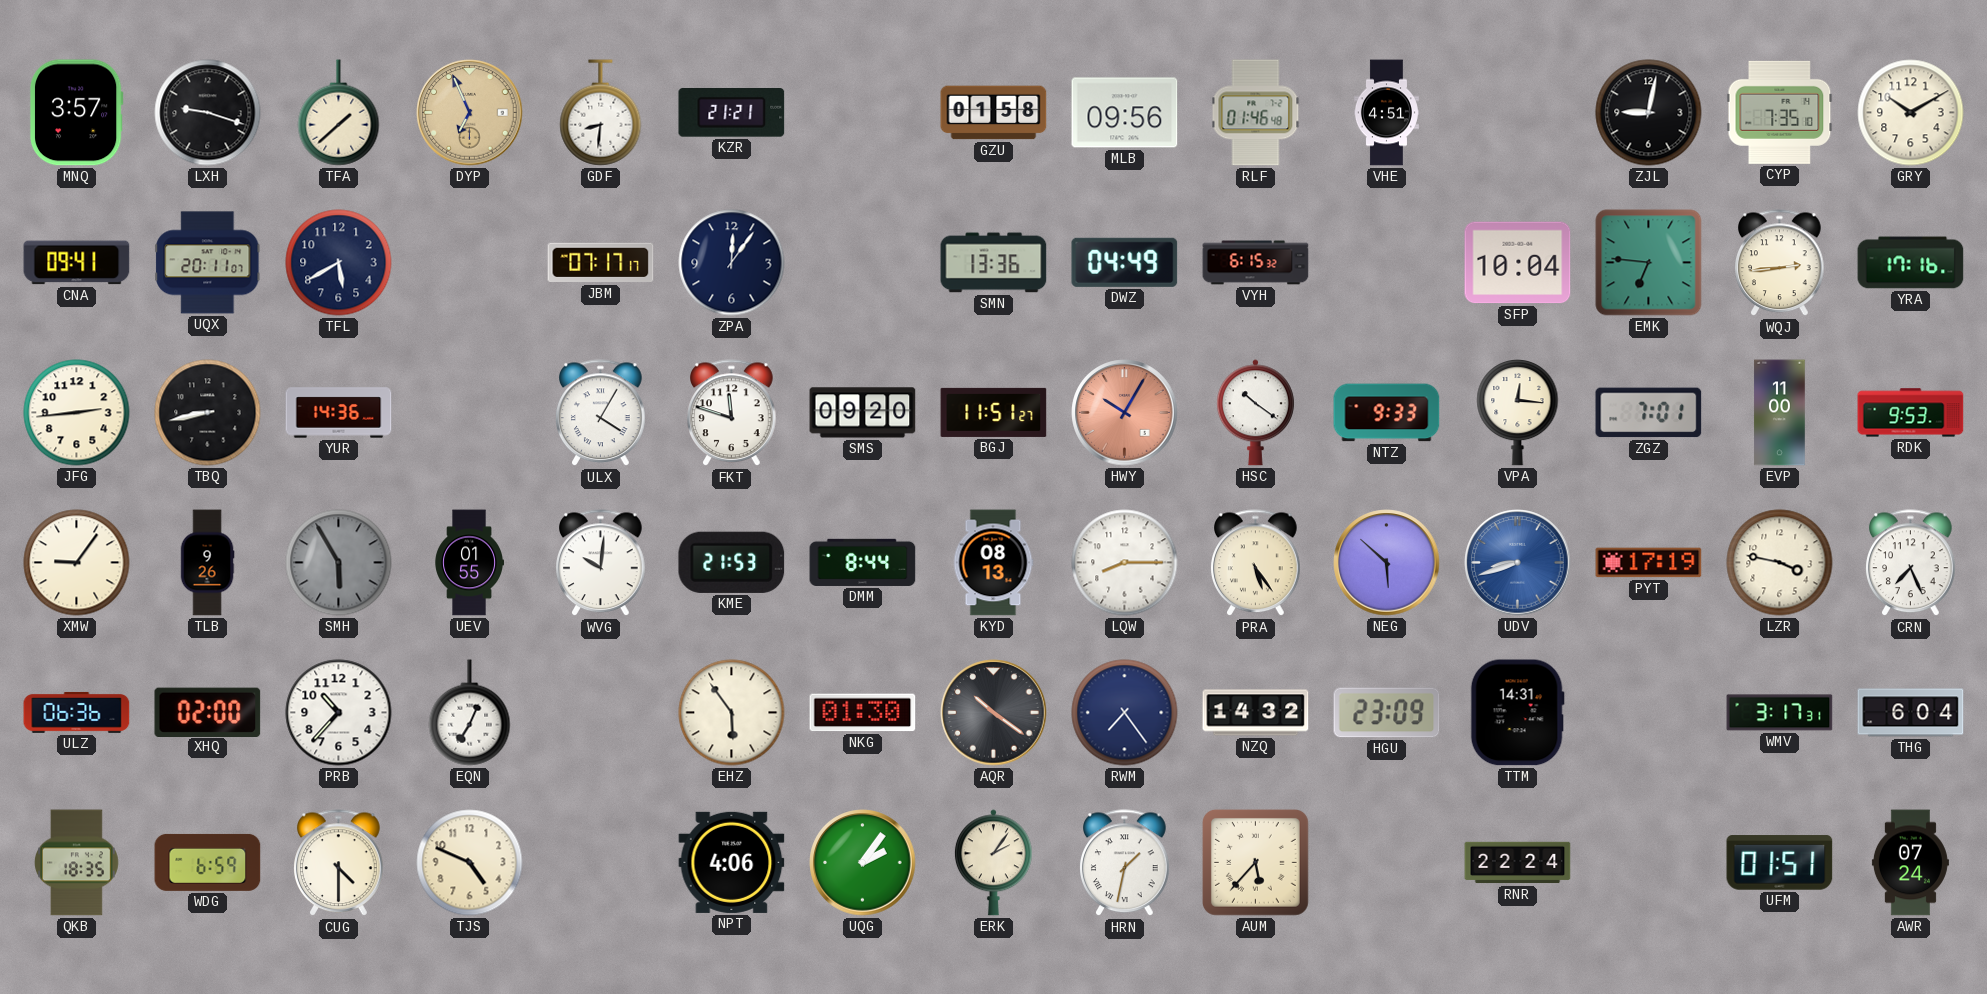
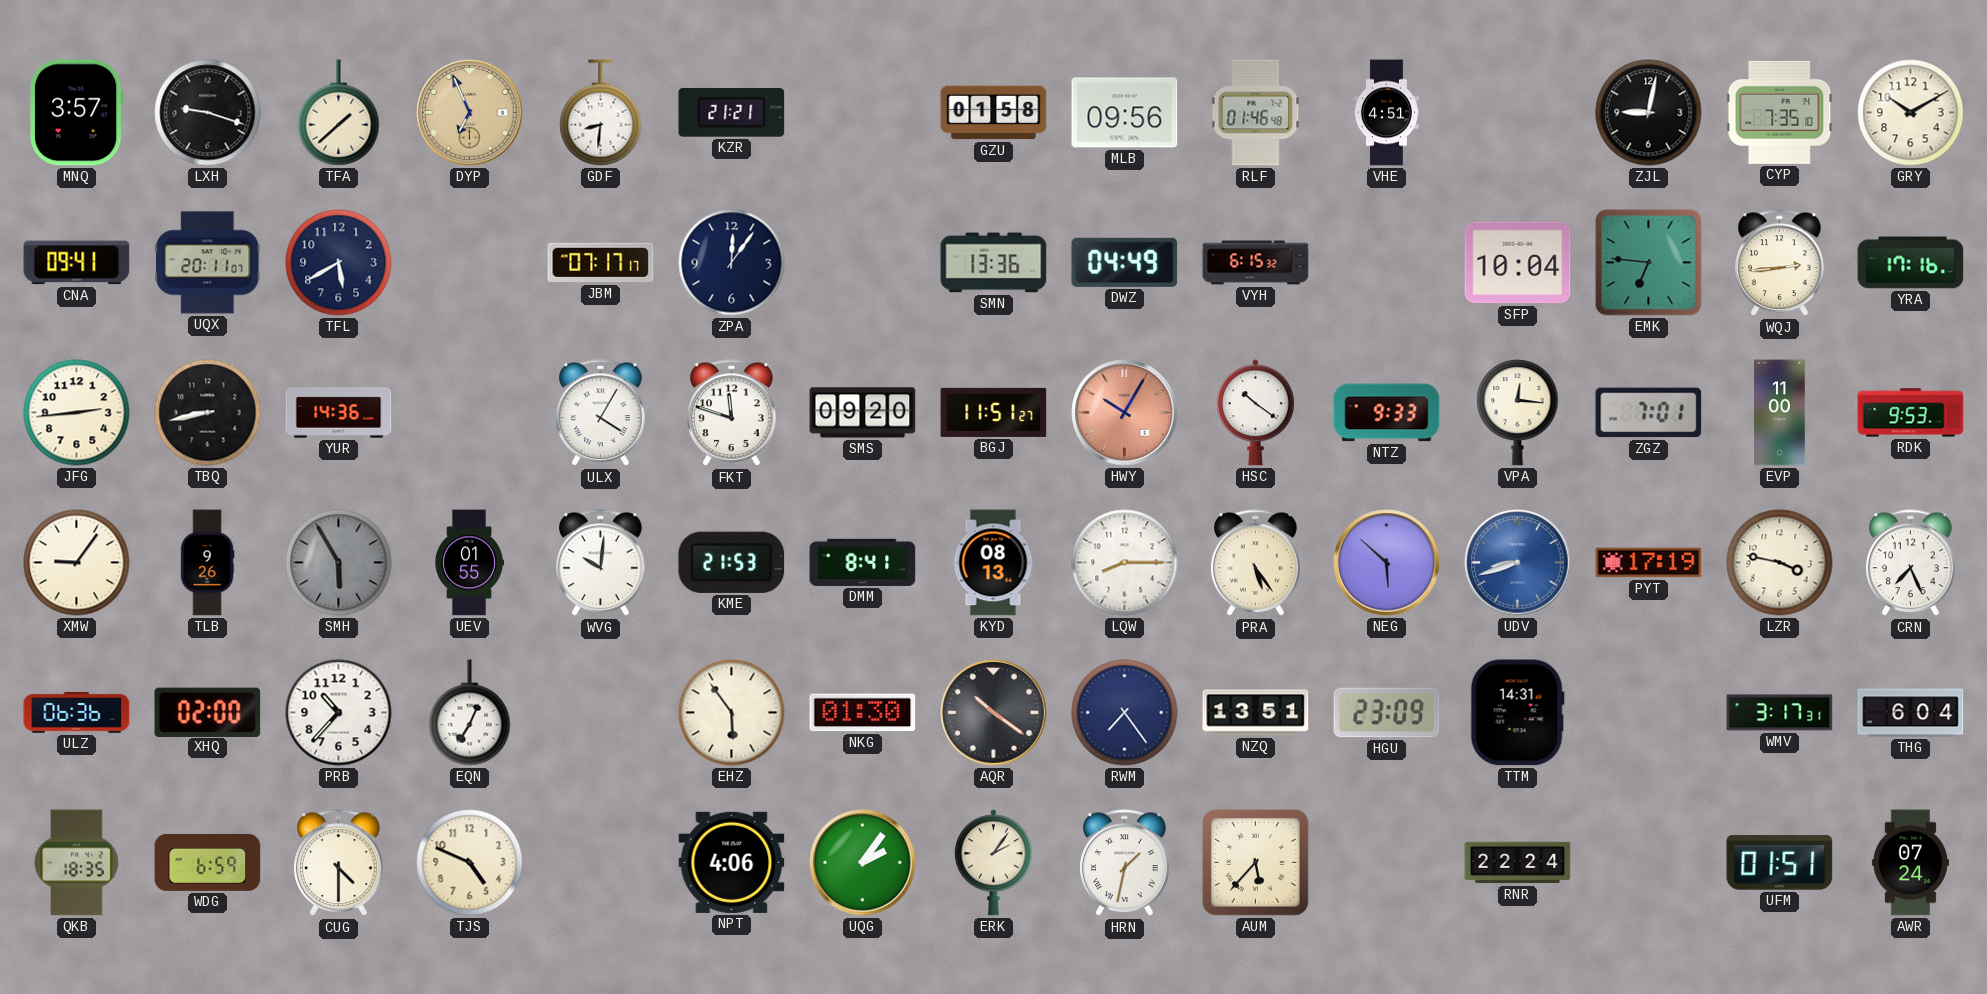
DMM: 8:44 -> 8:41 (863, 562)
NZQ: 14:32 -> 13:51 (1256, 713)
